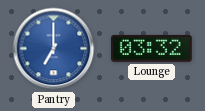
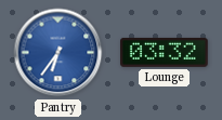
Pantry: 7:00 -> 6:36 (58, 53)
